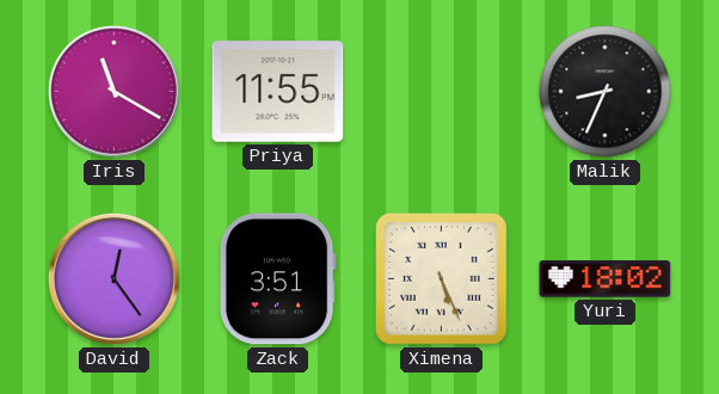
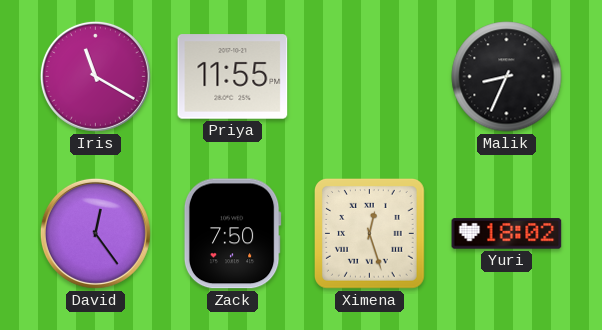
Zack: 3:51 -> 7:50 (232, 234)
Ximena: 5:26 -> 12:27 (370, 234)
